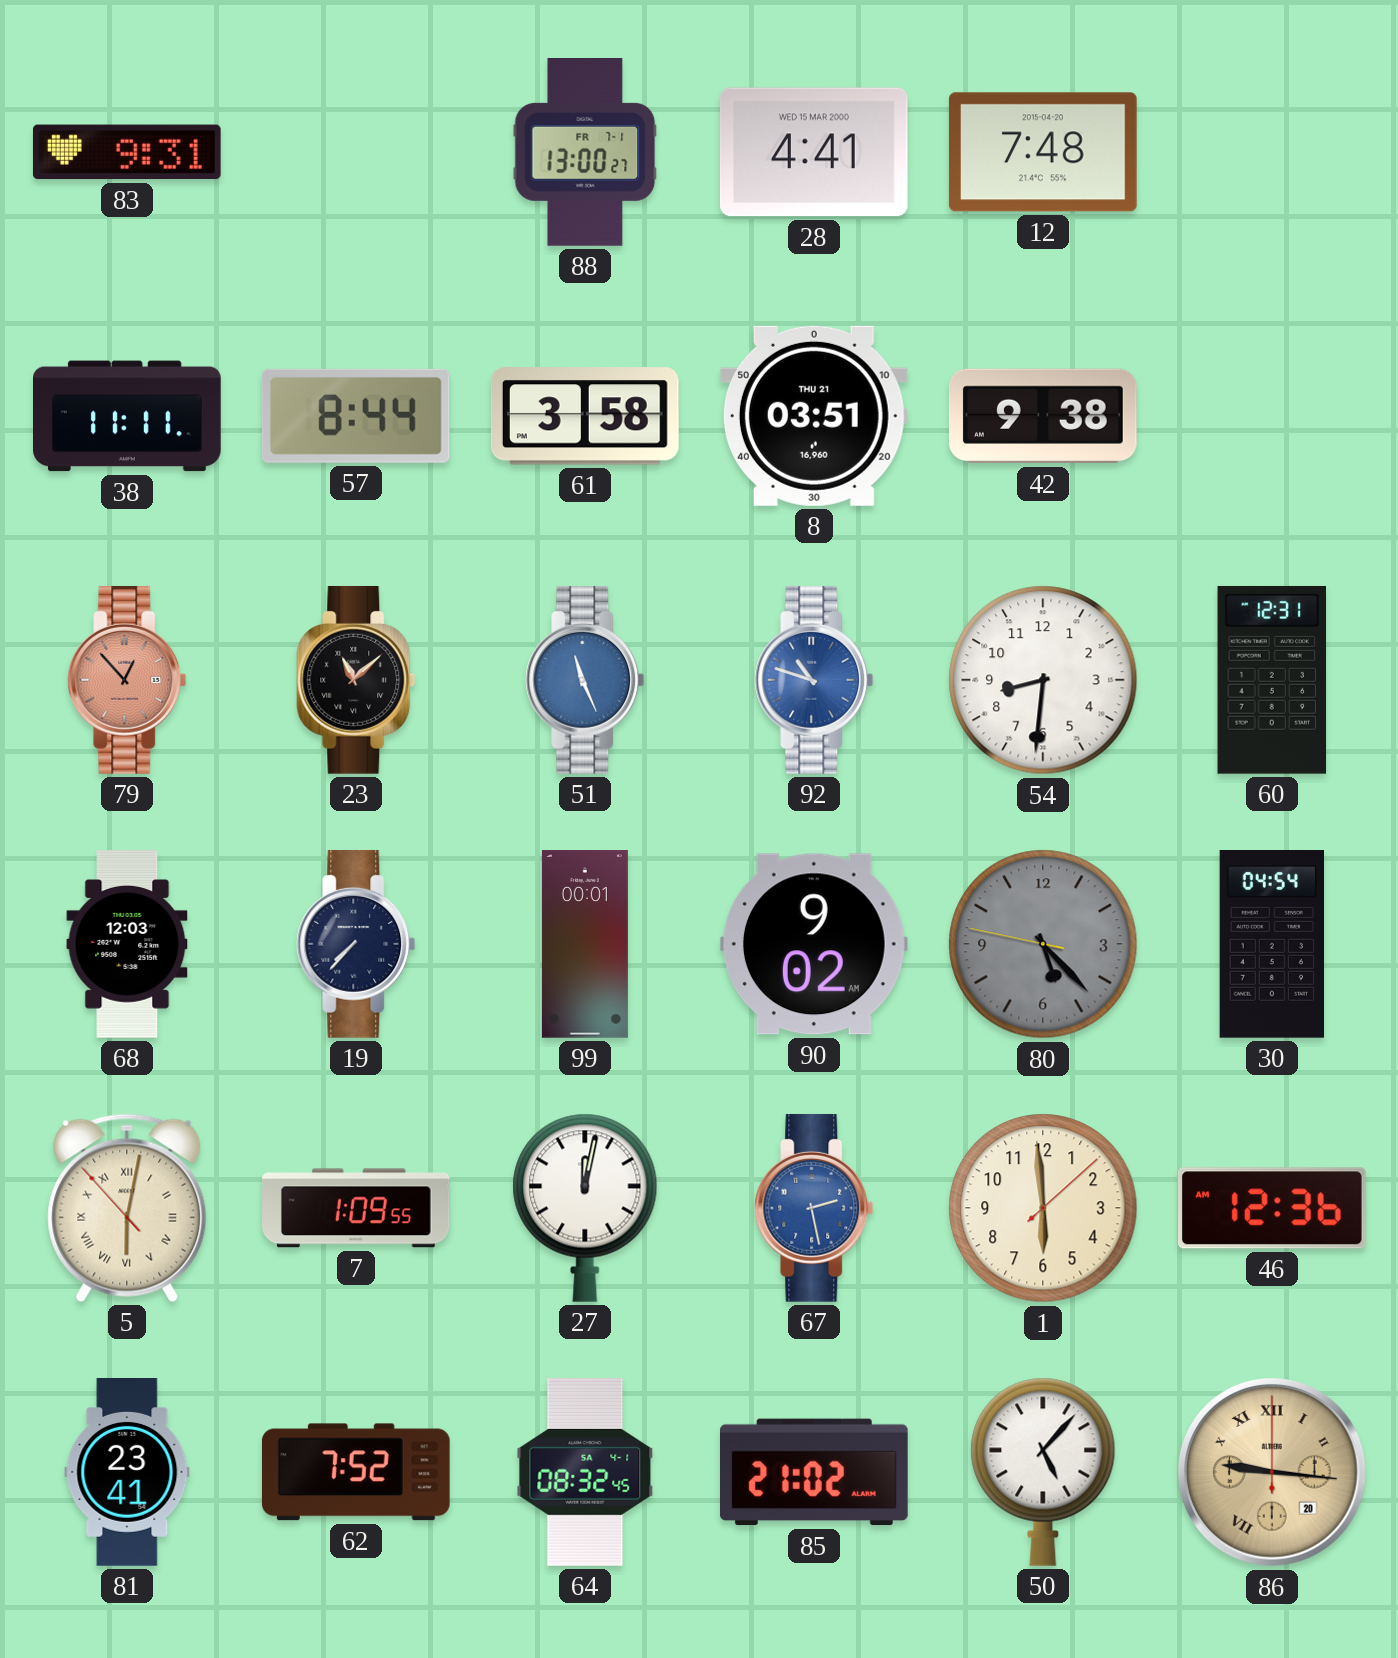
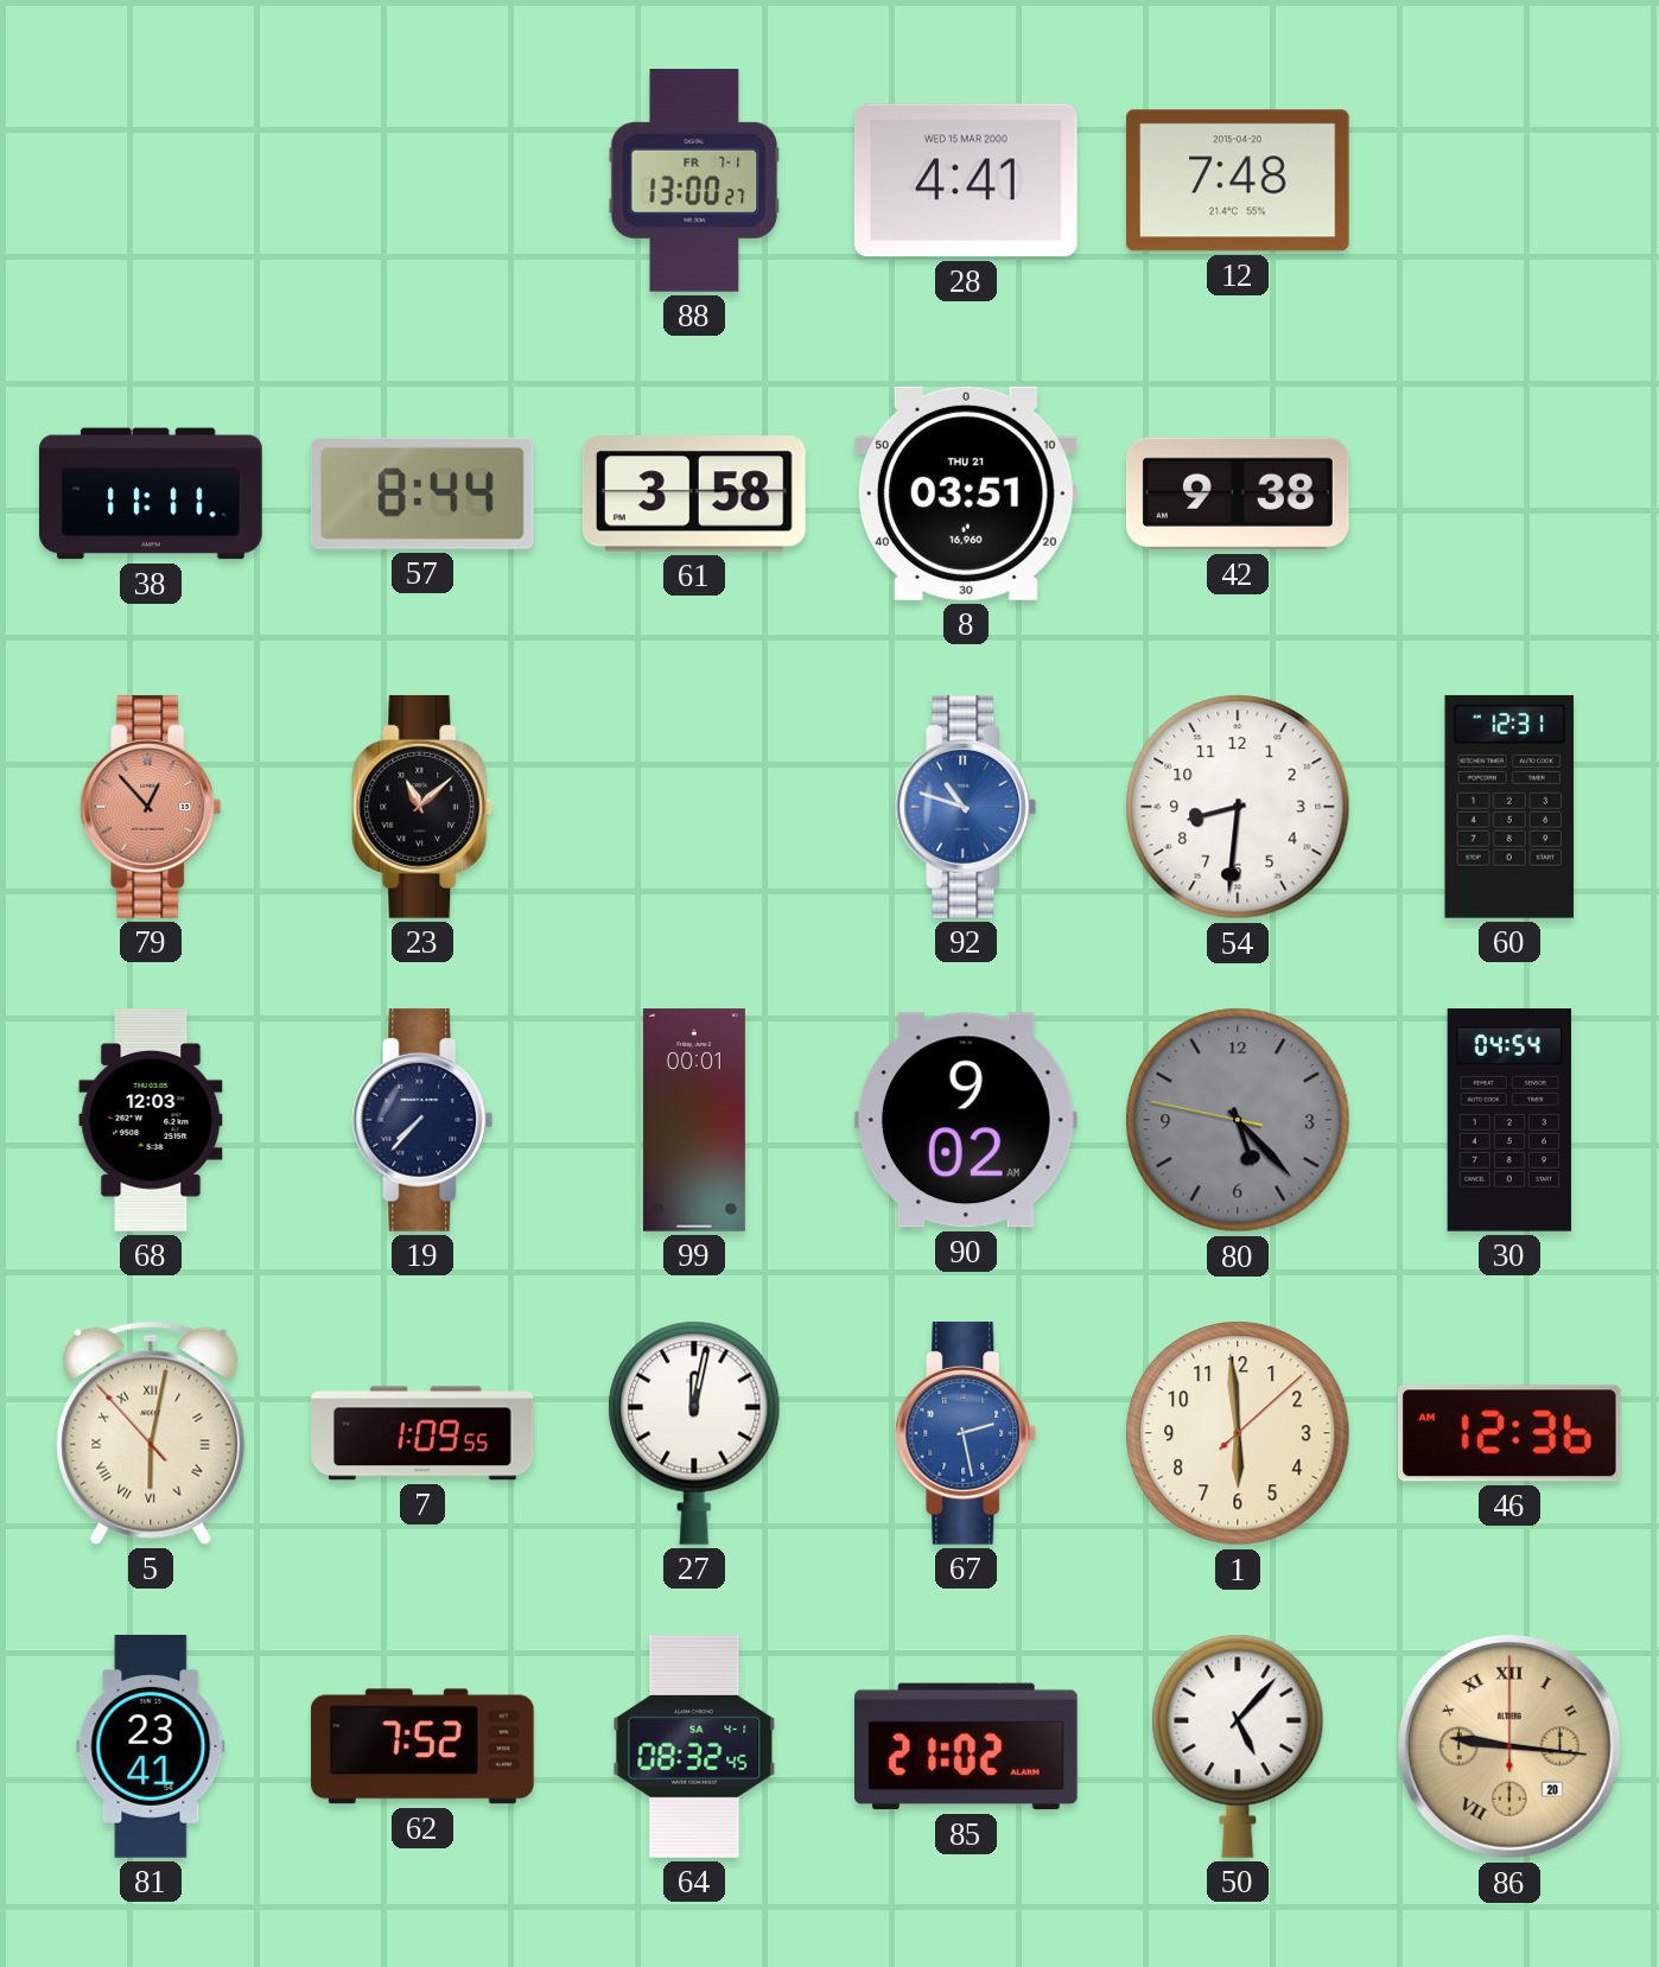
83: 9:31 -> none (127, 152)
51: 11:26 -> none (585, 680)
